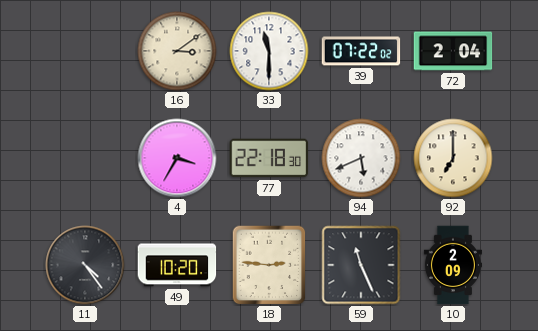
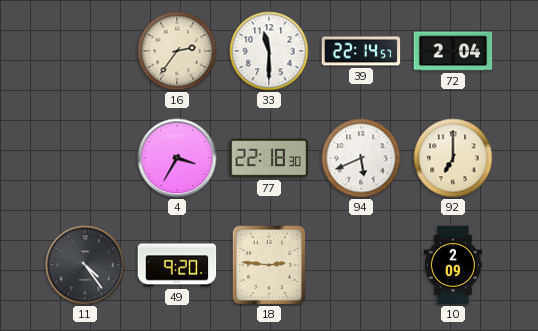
16: 3:09 -> 2:36 (177, 51)
39: 07:22 -> 22:14 (361, 51)
49: 10:20 -> 9:20 (177, 265)
59: 11:26 -> none (361, 265)
